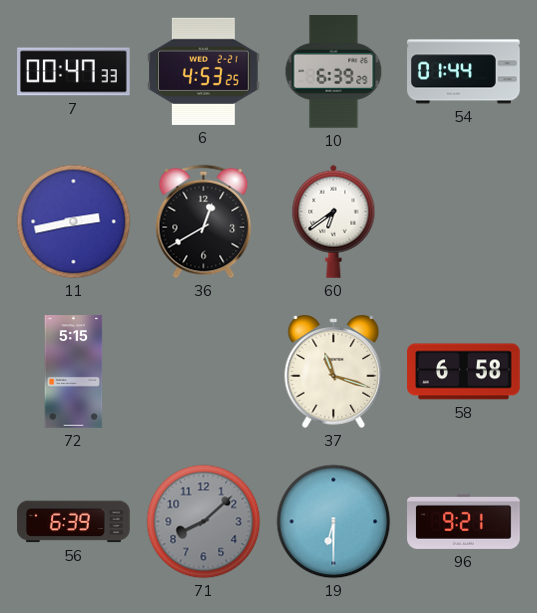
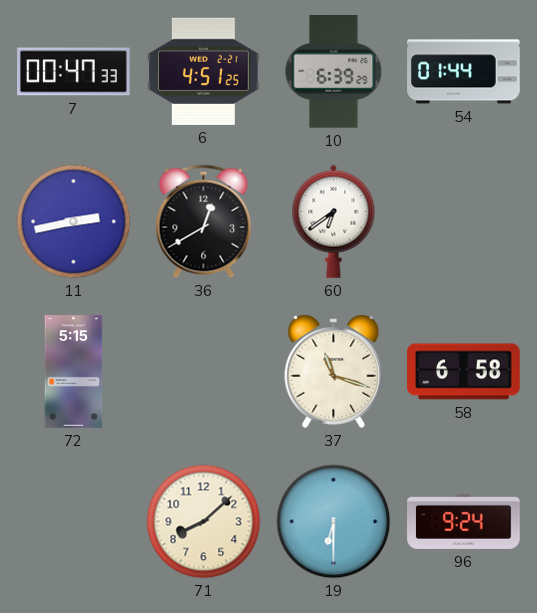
6: 4:53 -> 4:51 (204, 71)
56: 6:39 -> none (74, 522)
71 dial: grey -> cream (204, 522)
96: 9:21 -> 9:24 (464, 521)
